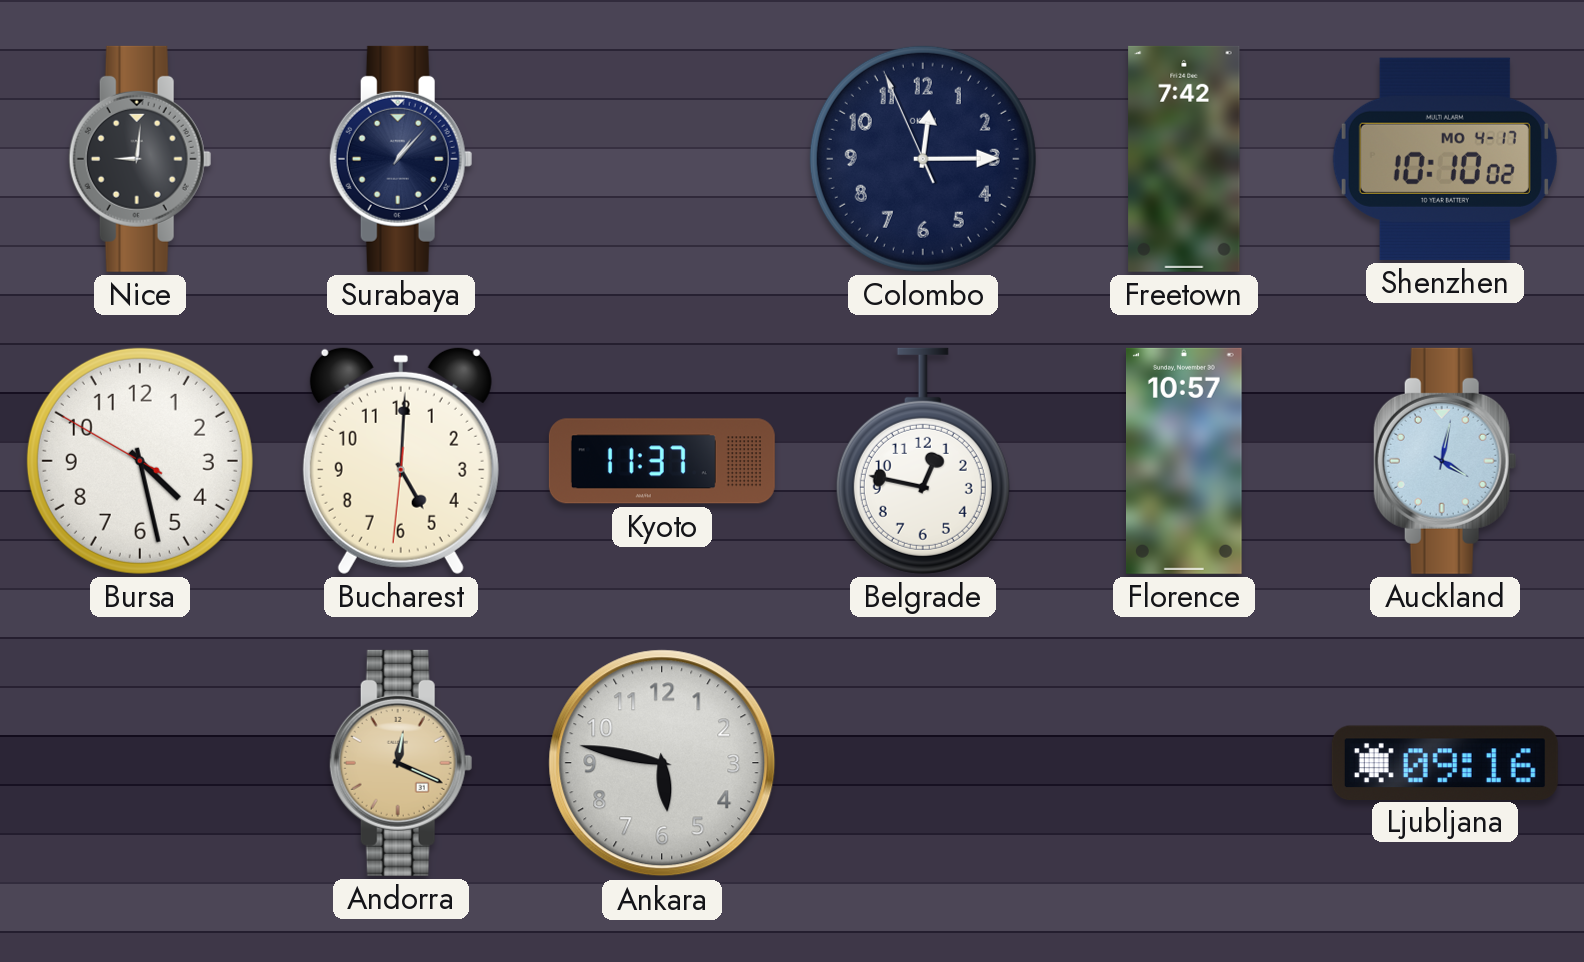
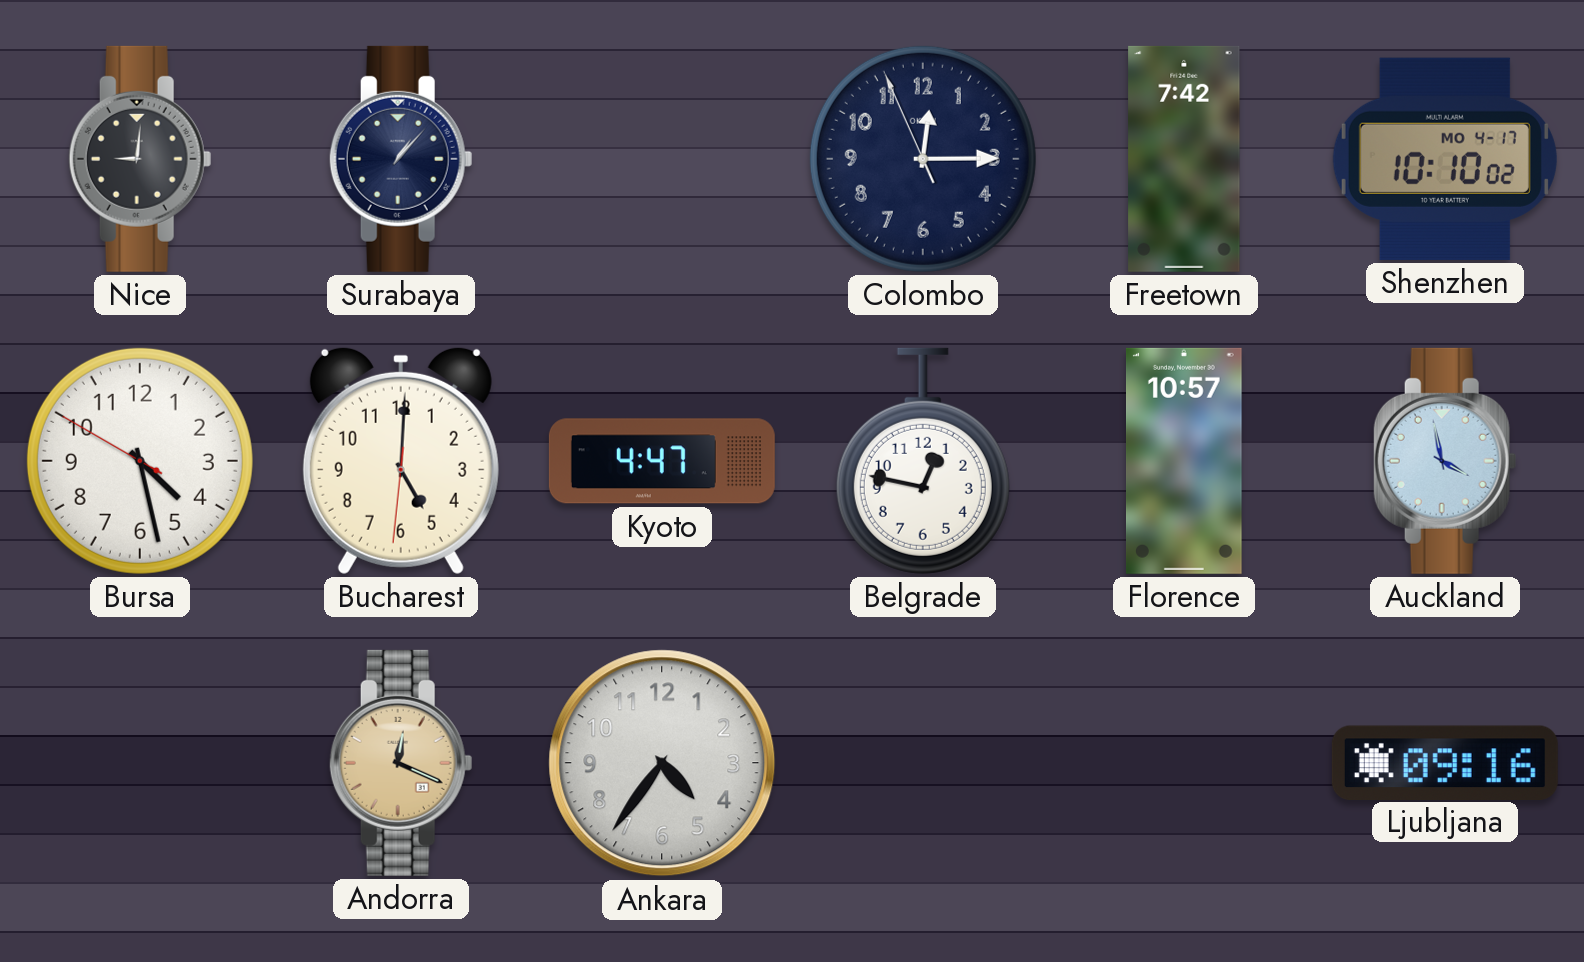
Kyoto: 11:37 -> 4:47 (662, 461)
Auckland: 4:02 -> 3:58 (1445, 461)
Ankara: 5:47 -> 4:36 (662, 763)
